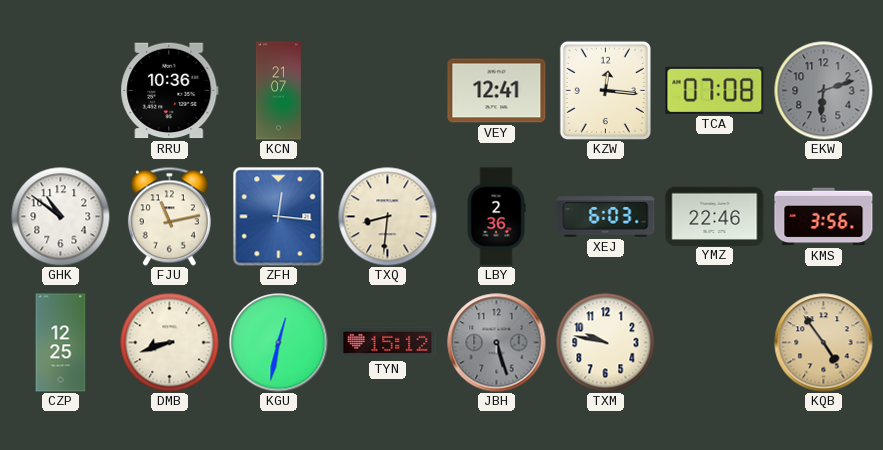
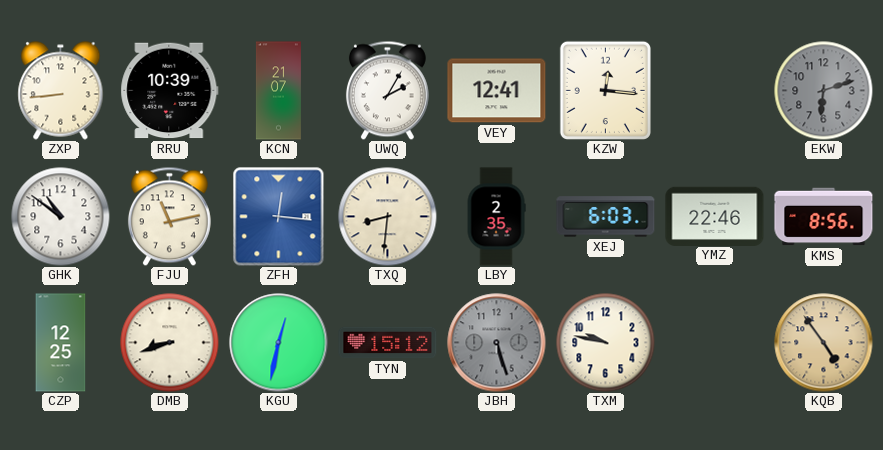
ZXP: none -> 8:44 (61, 91)
RRU: 10:36 -> 10:39 (170, 91)
UWQ: none -> 2:05 (387, 90)
TCA: 07:08 -> none (715, 90)
LBY: 2:36 -> 2:35 (496, 217)
KMS: 3:56 -> 8:56 (824, 217)
